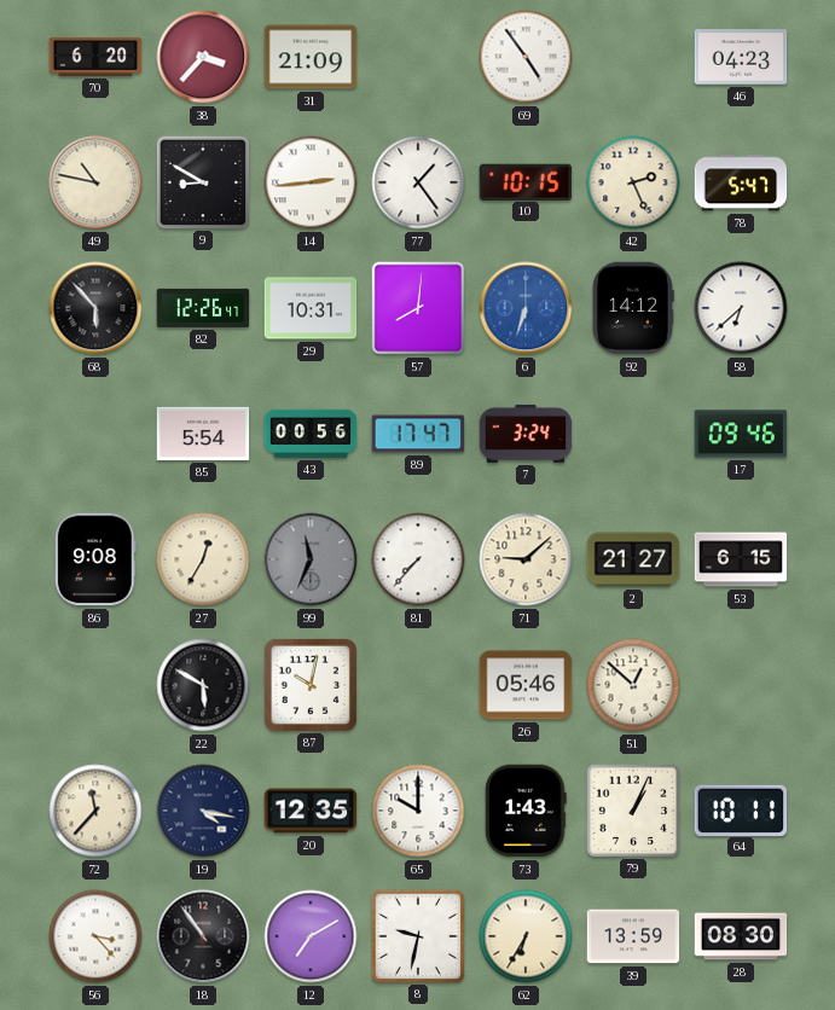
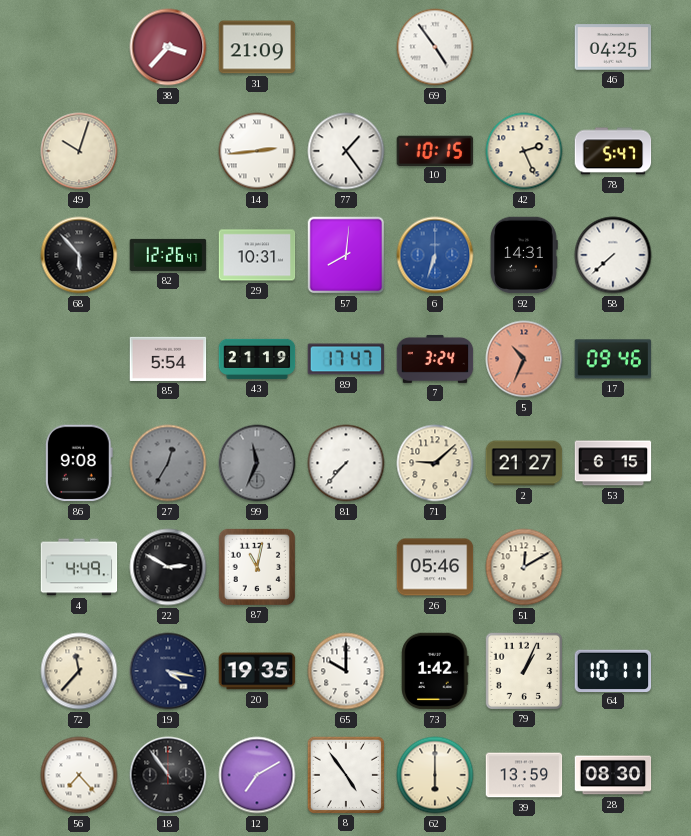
70: 6:20 -> none (95, 57)
46: 04:23 -> 04:25 (613, 47)
49: 10:47 -> 10:03 (79, 151)
9: 8:50 -> none (202, 181)
92: 14:12 -> 14:31 (524, 255)
58: 6:38 -> 7:38 (613, 255)
43: 00:56 -> 21:19 (257, 359)
5: none -> 10:34 (524, 359)
27 dial: cream -> grey (168, 463)
4: none -> 4:49 (79, 567)
22: 5:50 -> 2:50 (168, 567)
87: 10:02 -> 11:02 (257, 567)
51: 12:52 -> 12:10 (524, 567)
20: 12:35 -> 19:35 (257, 671)
73: 1:43 -> 1:42 (435, 671)
56: 3:23 -> 7:23 (79, 775)
8: 9:32 -> 4:54 (345, 774)
62: 6:35 -> 6:00 (435, 775)
